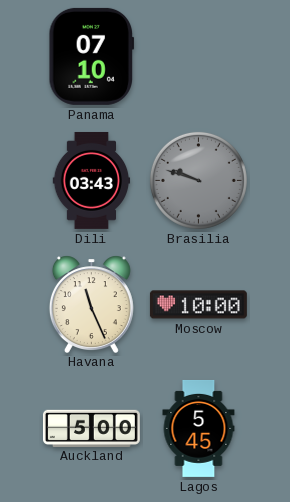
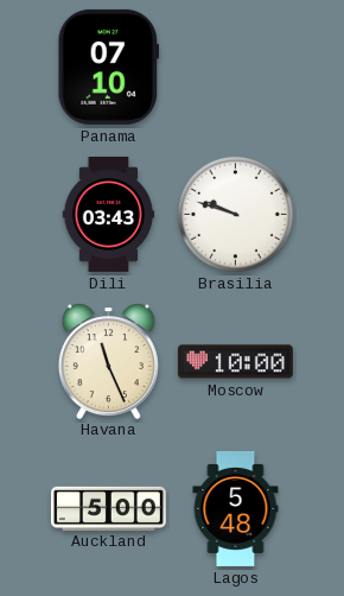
Brasilia dial: grey -> white (235, 214)
Lagos: 5:45 -> 5:48 (236, 508)
